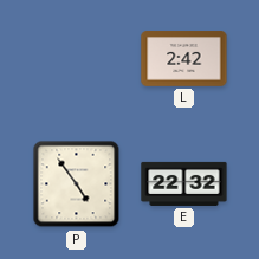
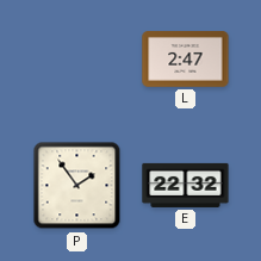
L: 2:42 -> 2:47 (186, 60)
P: 4:54 -> 1:54 (77, 186)
